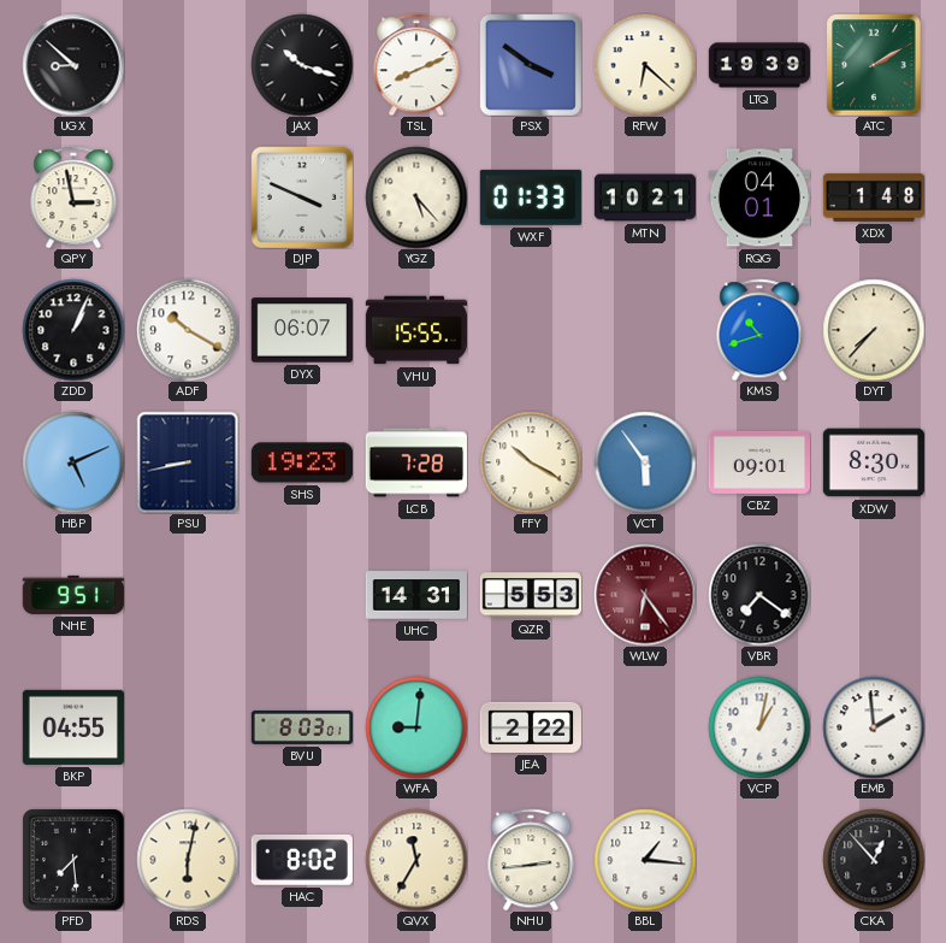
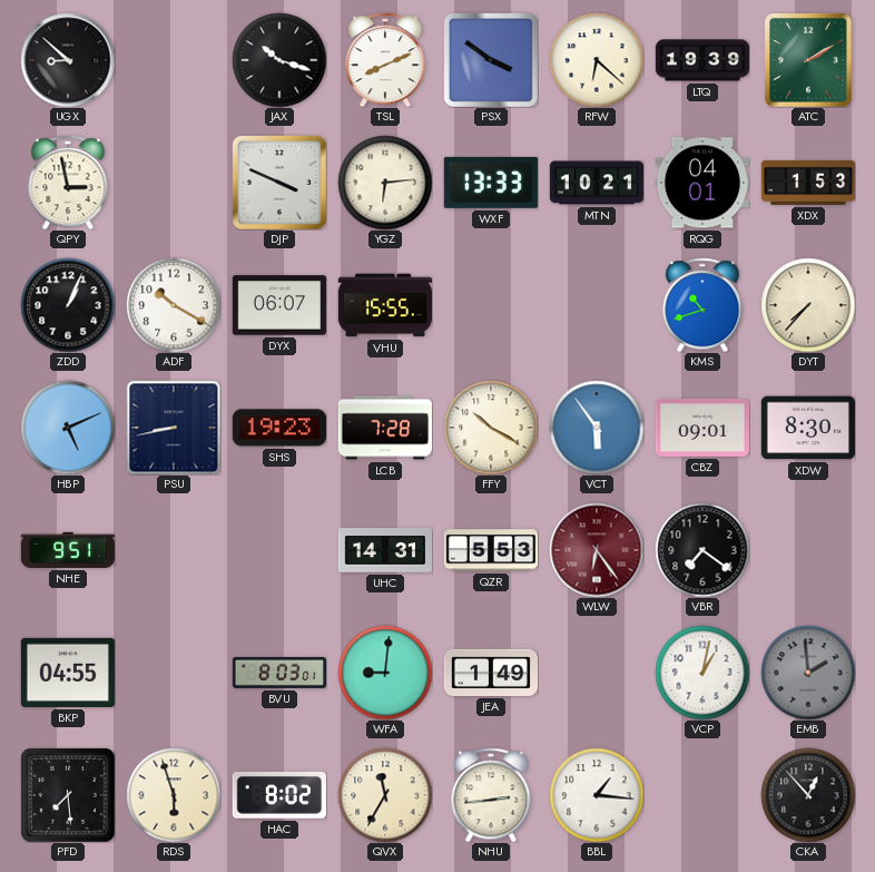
YGZ: 5:23 -> 6:14 (385, 183)
WXF: 01:33 -> 13:33 (491, 183)
XDX: 1:48 -> 1:53 (807, 183)
JEA: 2:22 -> 1:49 (490, 673)
EMB dial: white -> grey (808, 673)
RDS: 6:02 -> 5:57 (174, 795)
